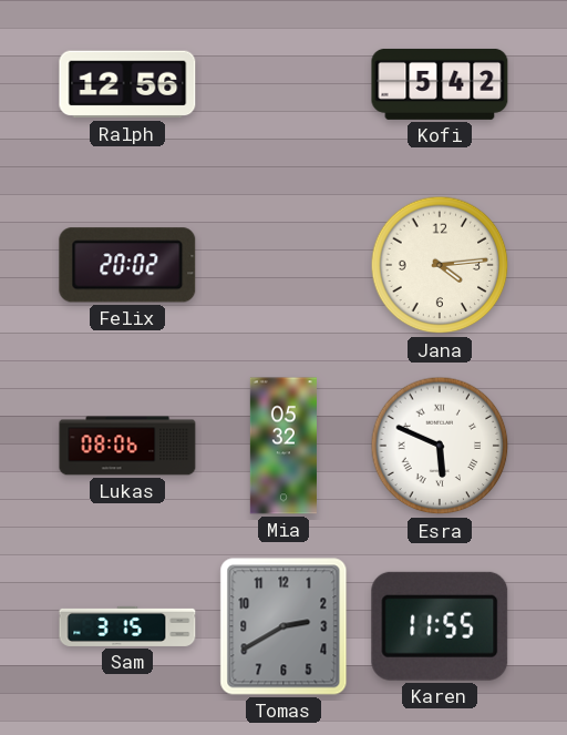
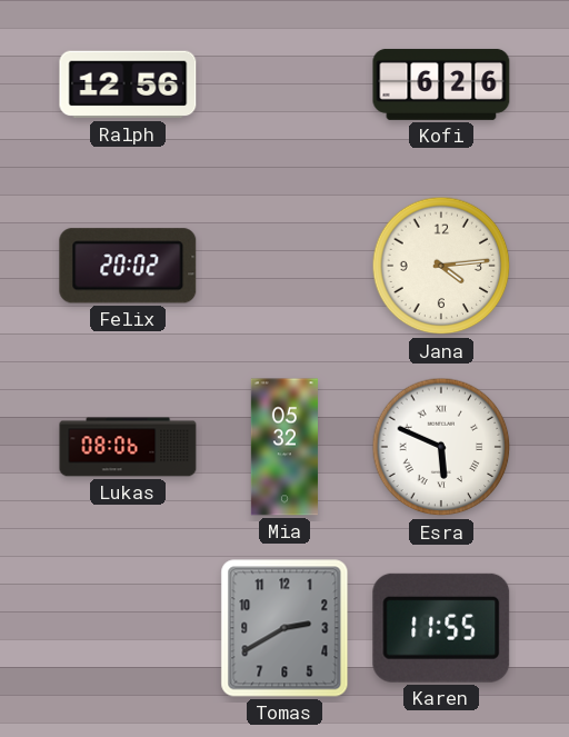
Kofi: 5:42 -> 6:26 (441, 84)
Sam: 3:15 -> none (127, 626)
